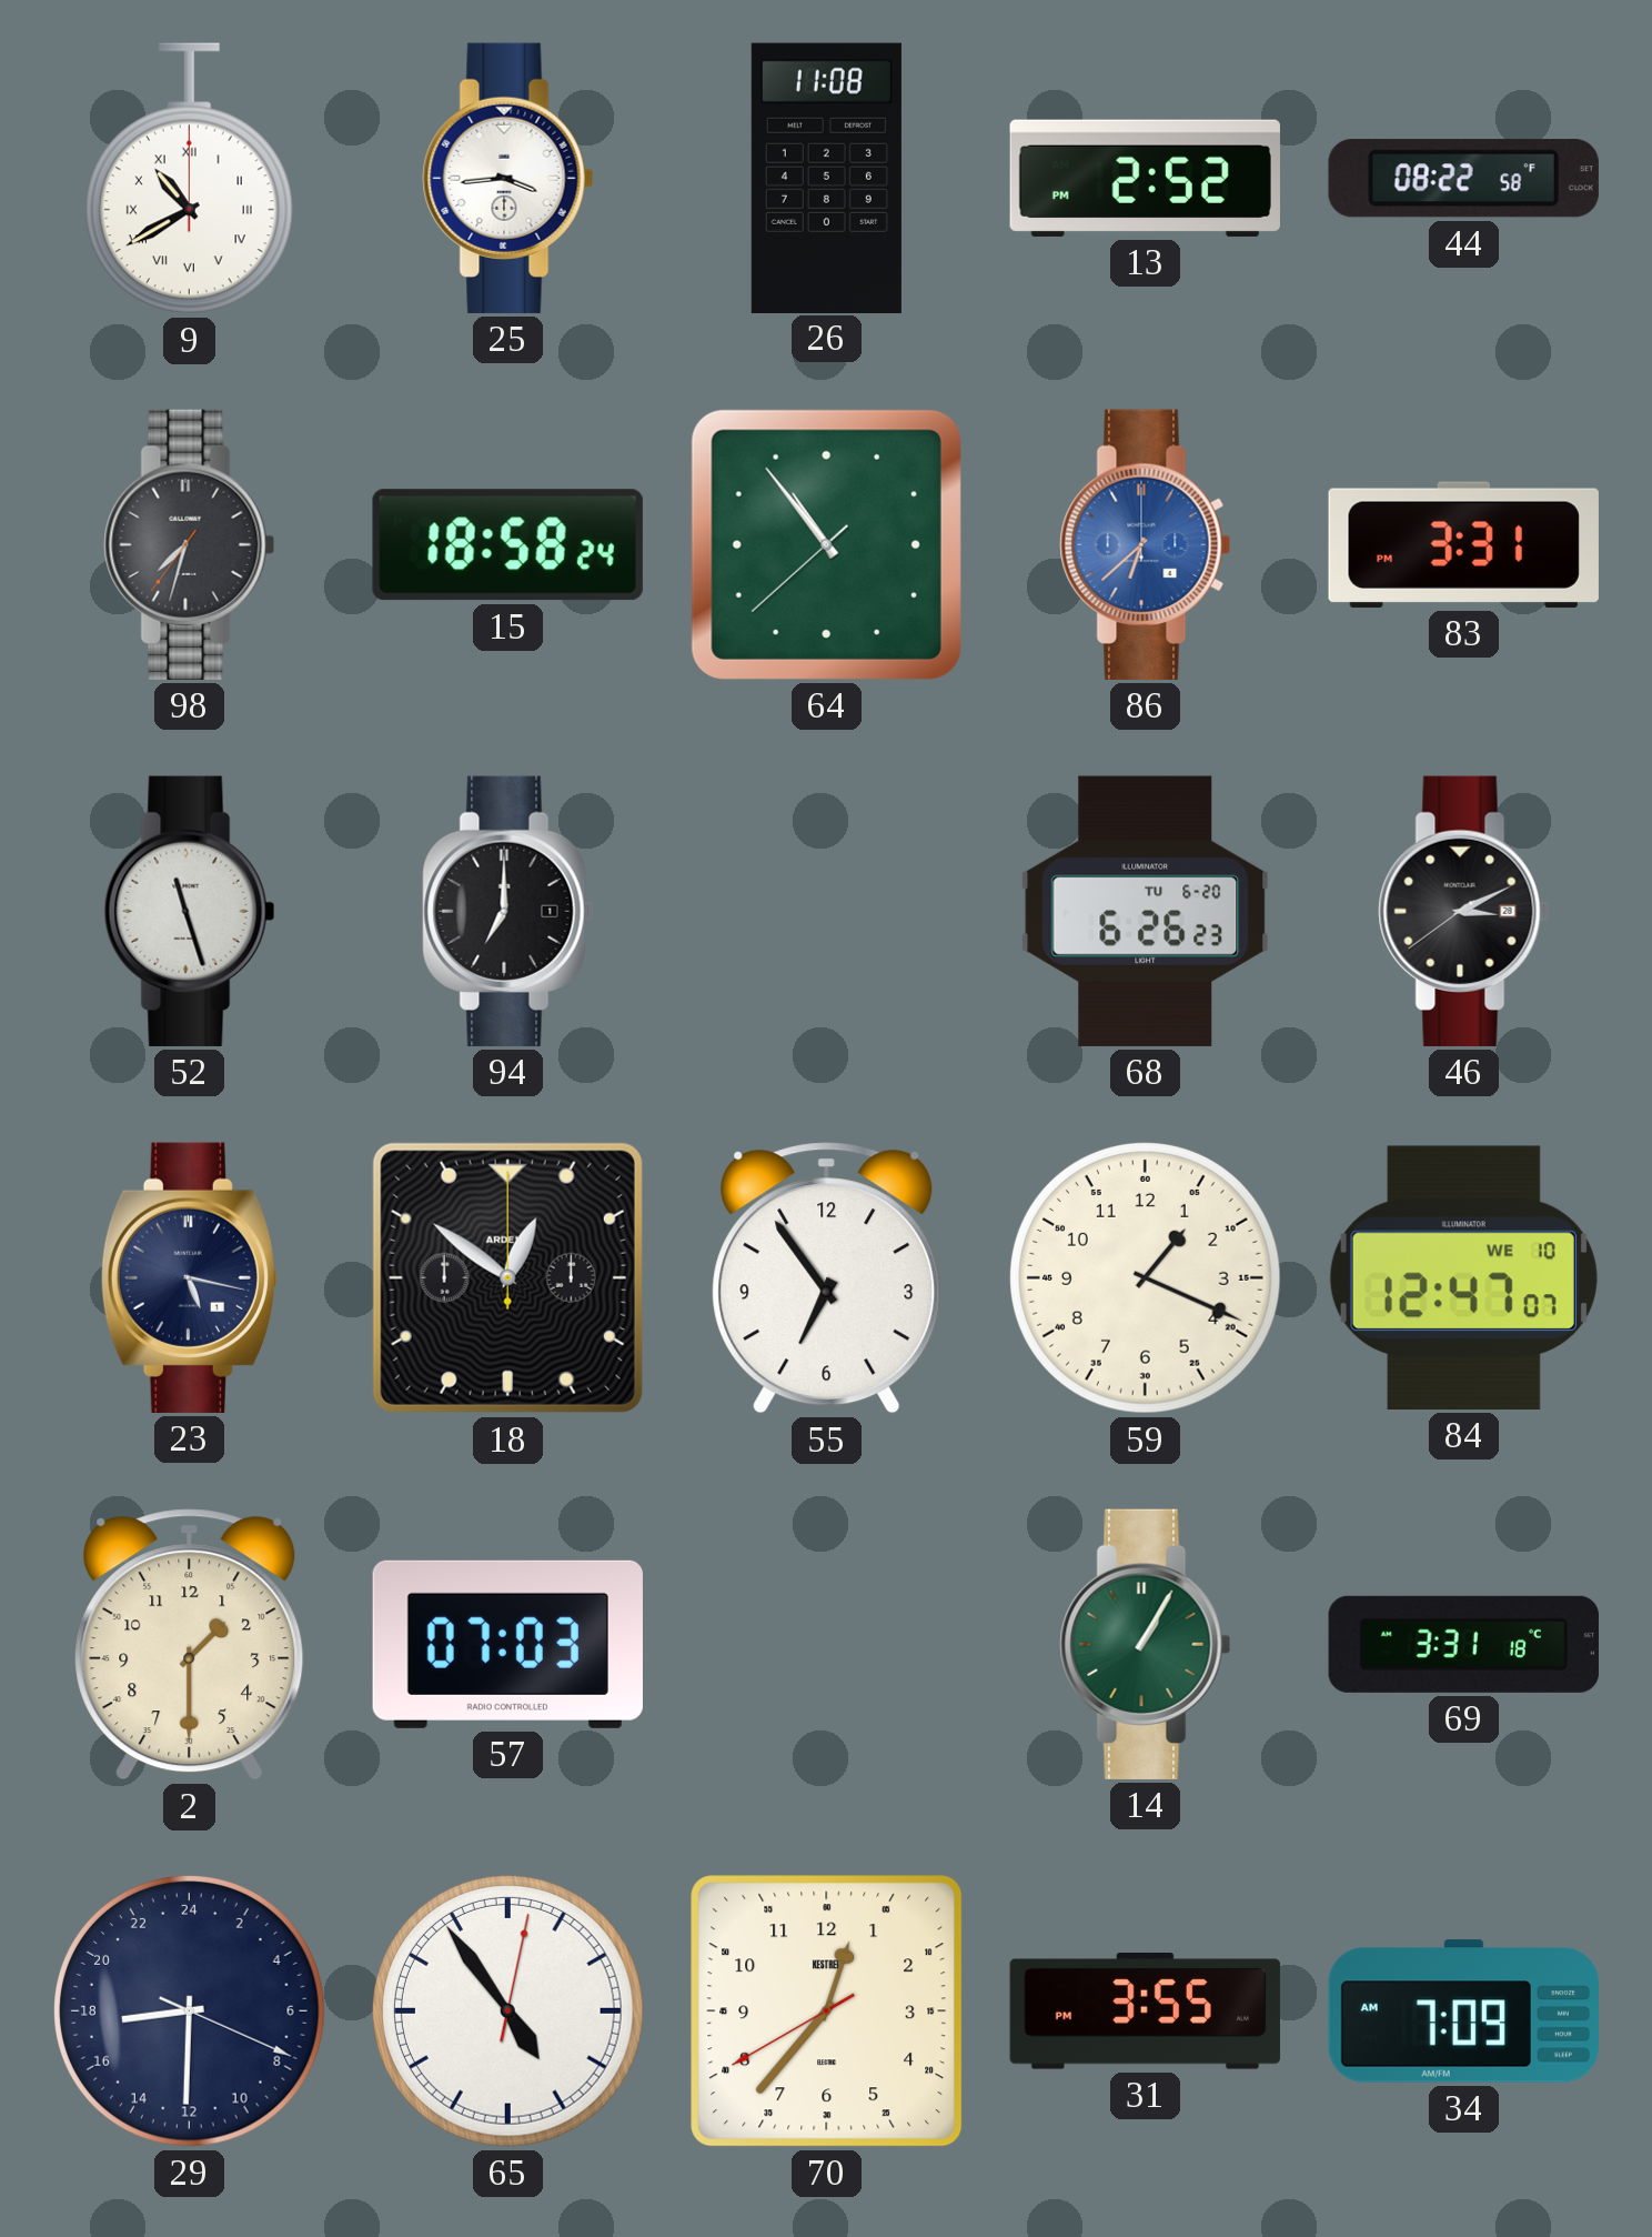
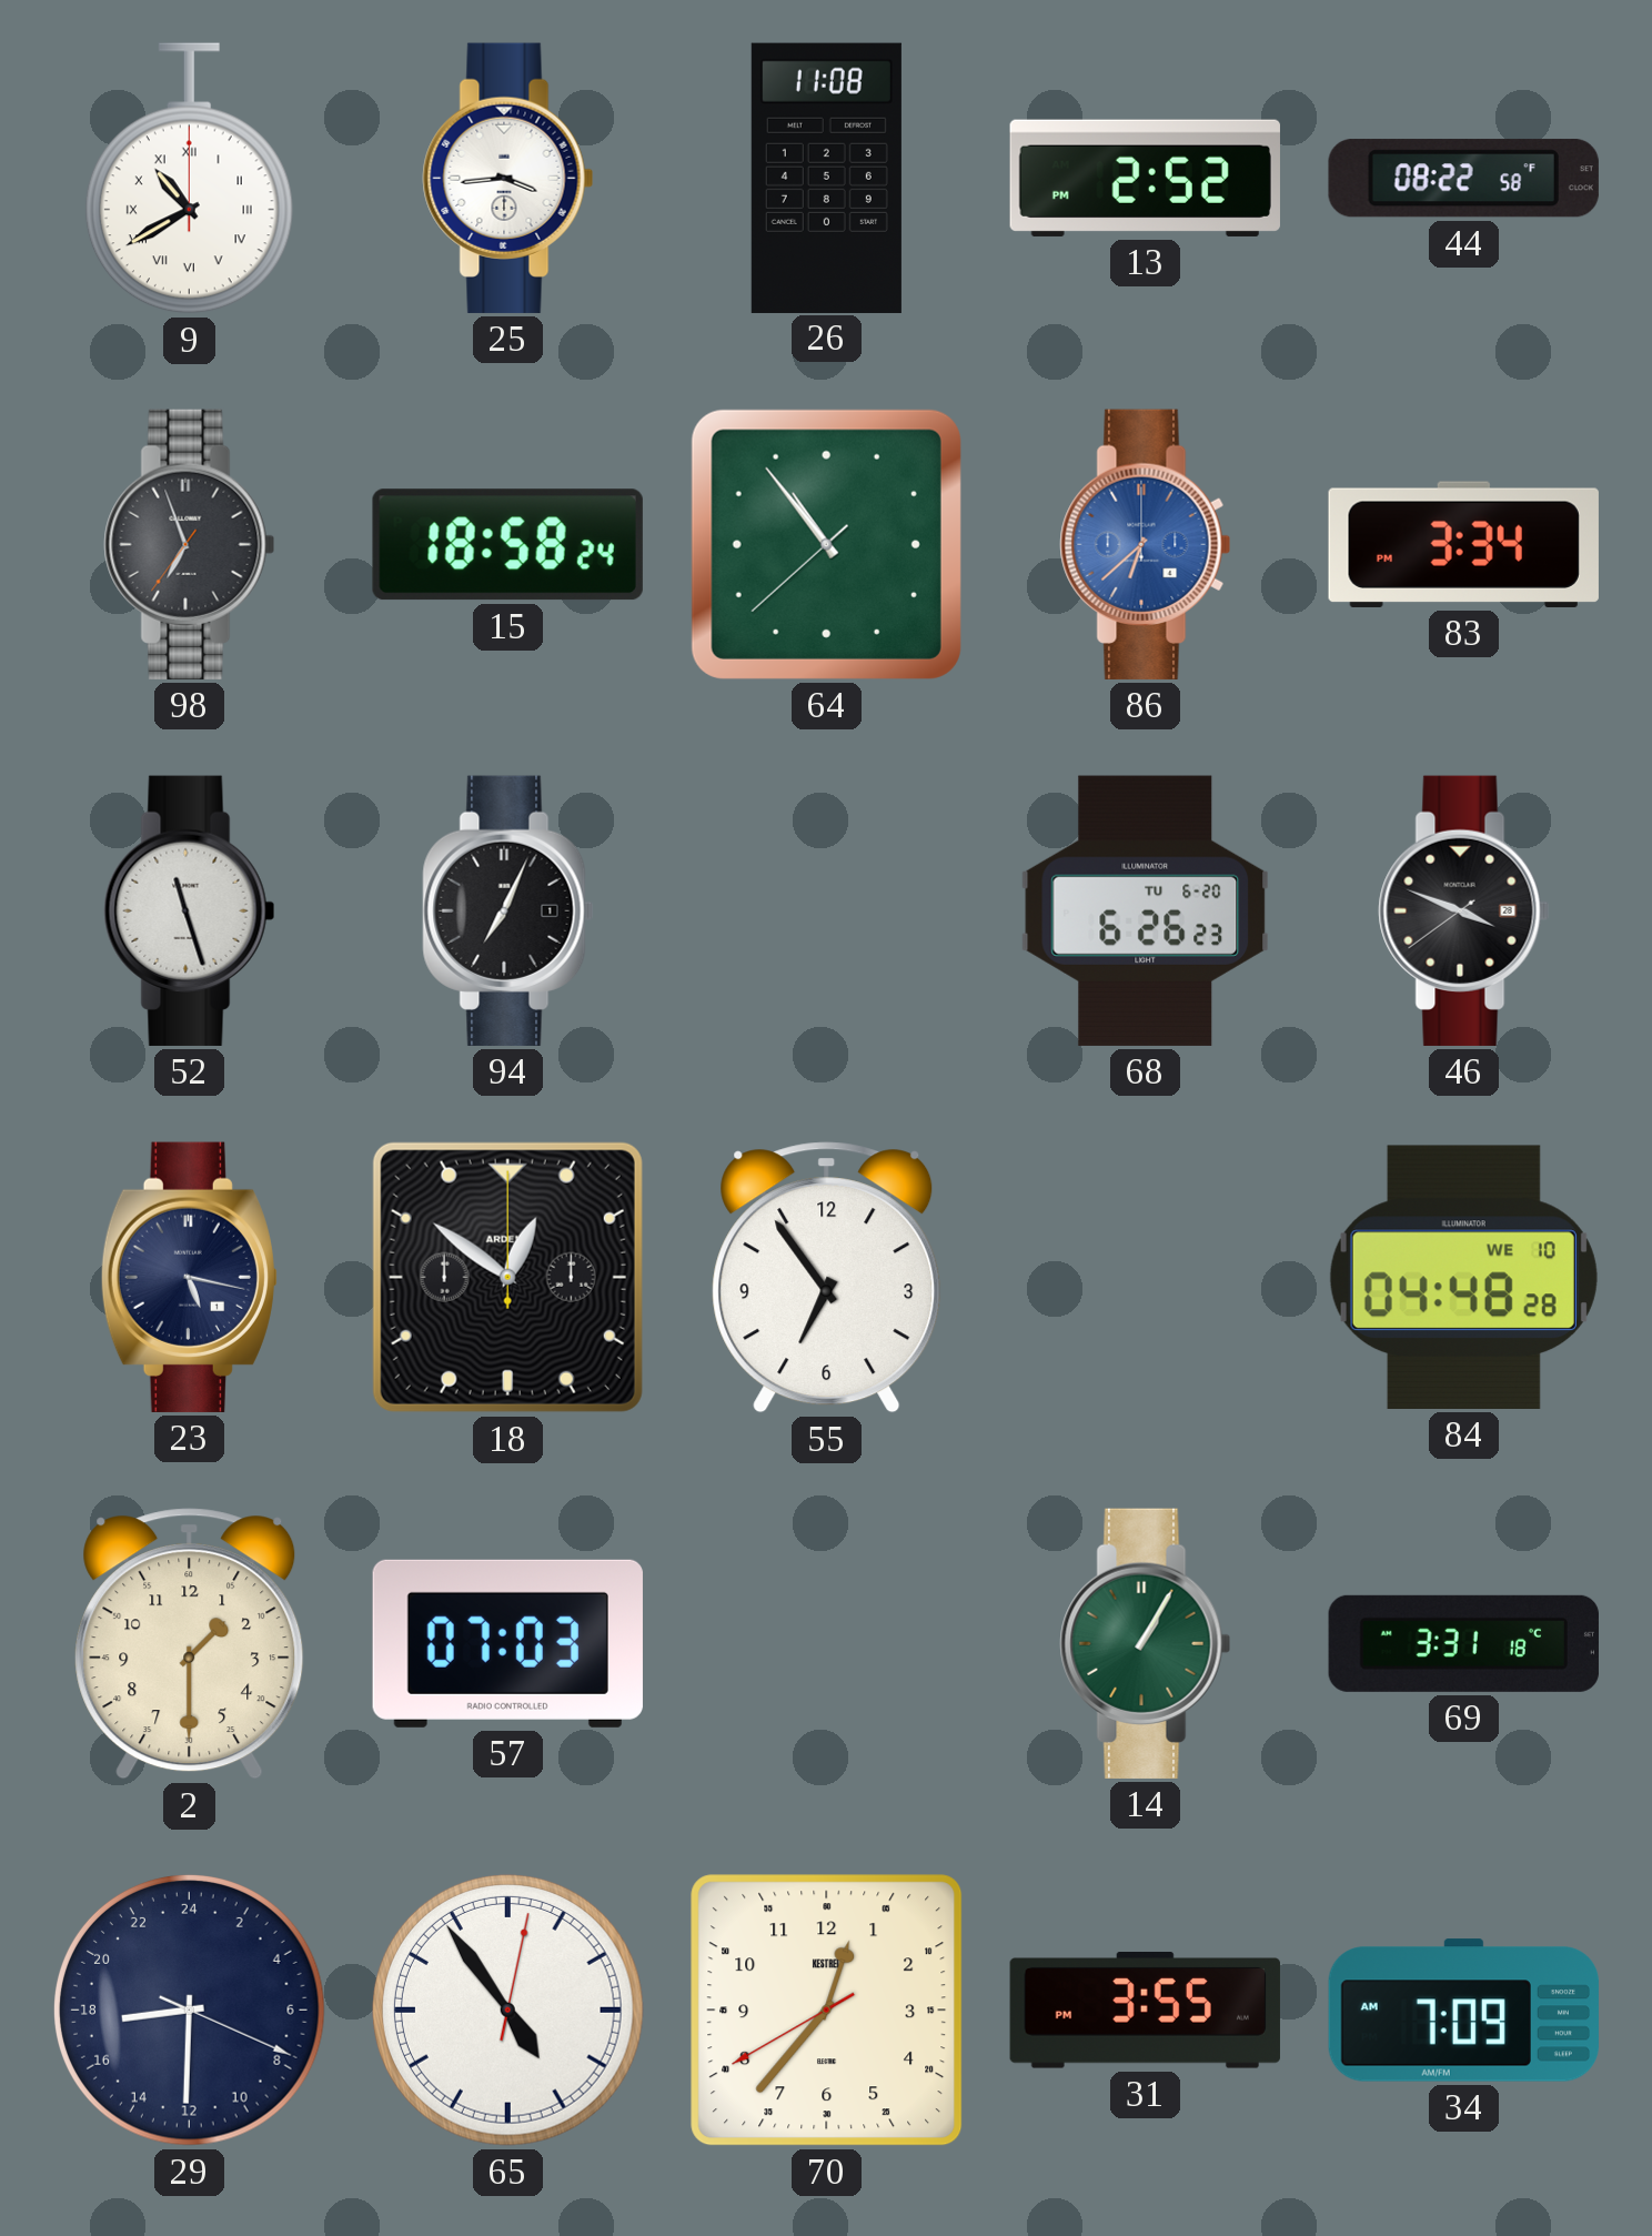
98: 7:32 -> 6:56 (190, 544)
83: 3:31 -> 3:34 (1463, 544)
94: 7:00 -> 7:04 (508, 910)
46: 3:10 -> 3:48 (1464, 910)
59: 1:19 -> none (1145, 1277)
84: 12:47 -> 04:48 (1463, 1277)
